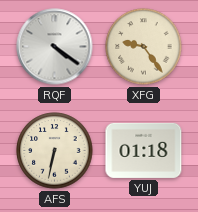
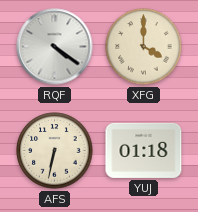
XFG: 9:24 -> 4:00 (144, 47)
